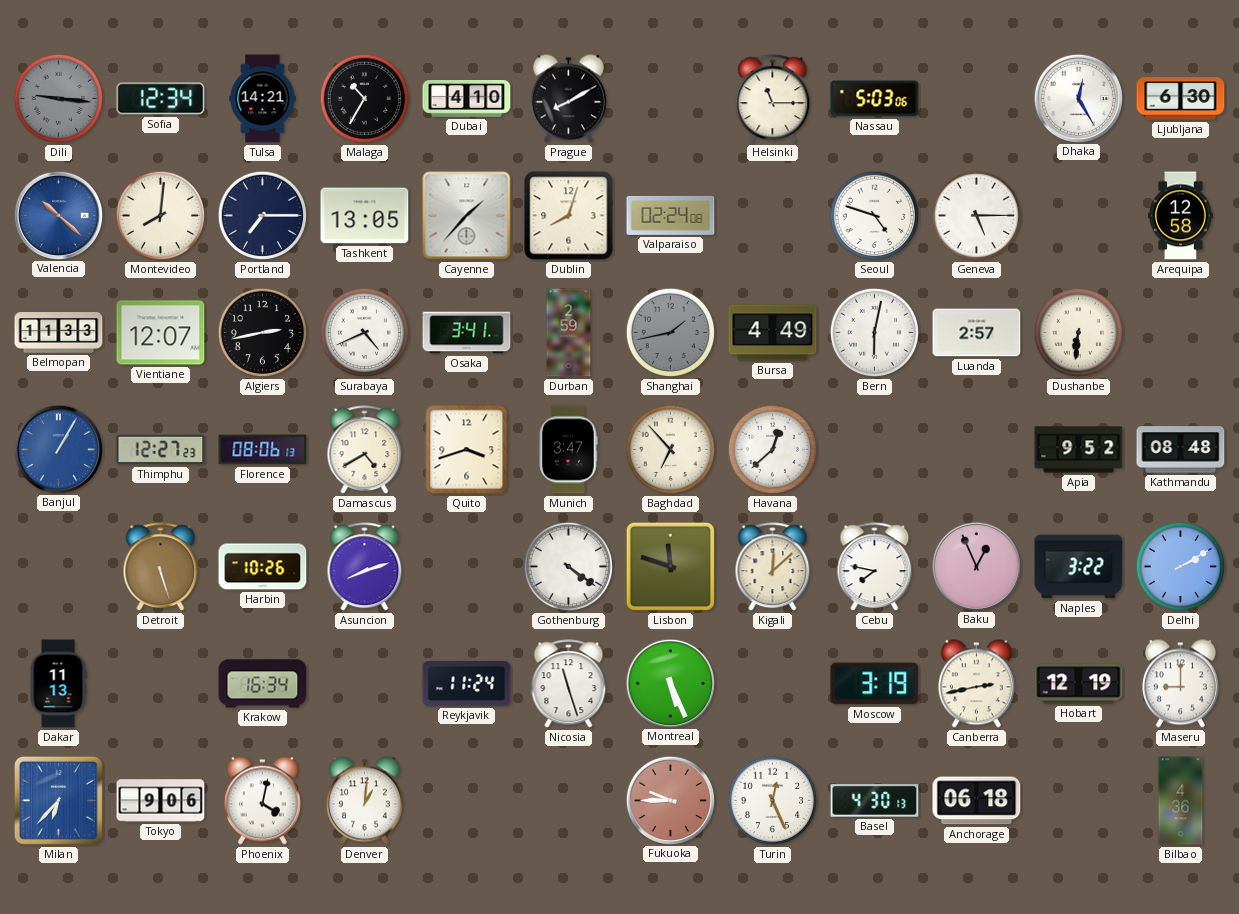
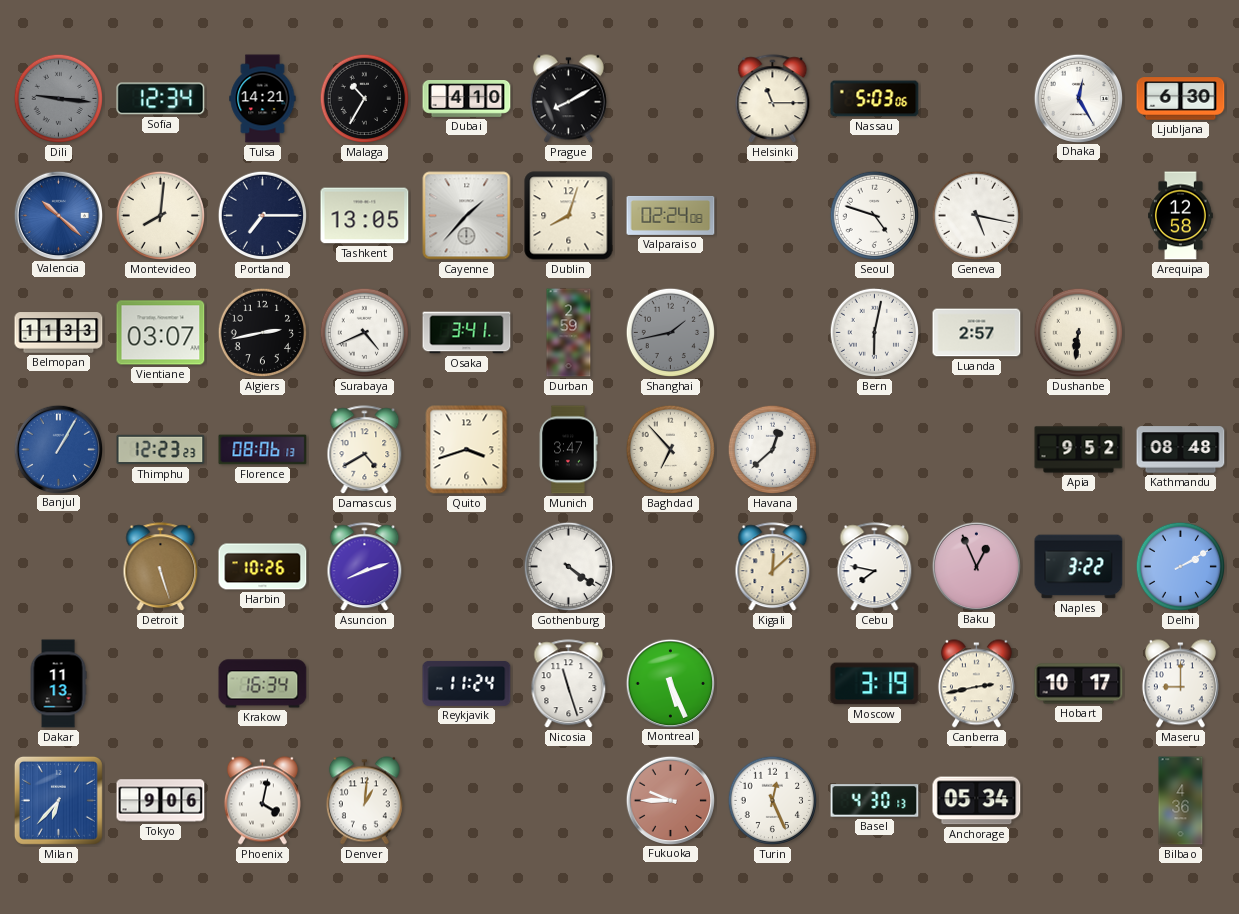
Geneva: 5:15 -> 5:17 (977, 216)
Vientiane: 12:07 -> 03:07 (161, 333)
Bursa: 4:49 -> none (773, 333)
Thimphu: 12:27 -> 12:23 (161, 450)
Lisbon: 11:48 -> none (670, 566)
Hobart: 12:19 -> 10:17 (1079, 684)
Anchorage: 06:18 -> 05:34 (977, 801)
